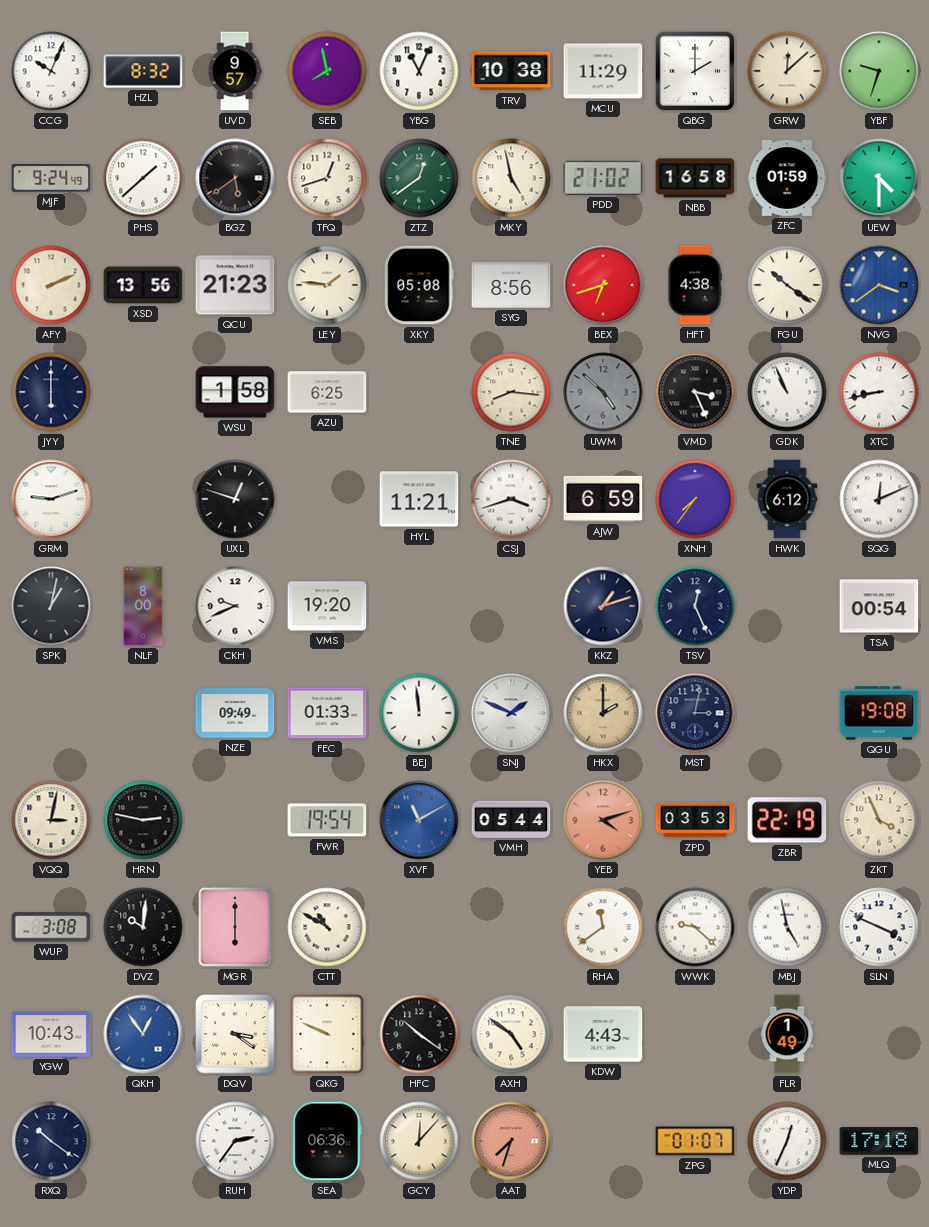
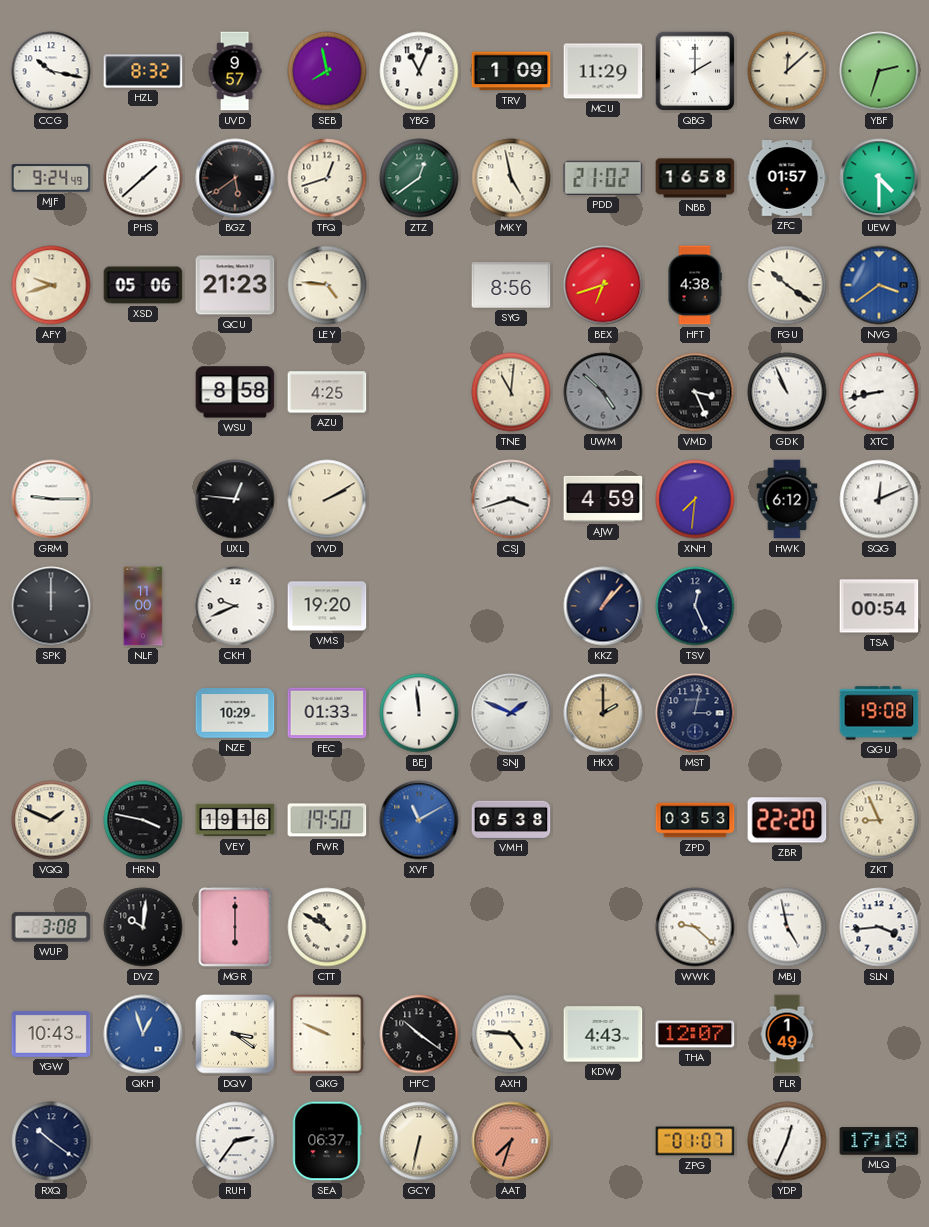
CCG: 10:04 -> 10:17 (51, 71)
TRV: 10:38 -> 1:09 (511, 71)
YBF: 9:33 -> 2:33 (879, 71)
ZFC: 01:59 -> 01:57 (787, 178)
AFY: 2:11 -> 9:42 (51, 285)
XSD: 13:56 -> 05:06 (143, 285)
LEY: 1:46 -> 4:46 (327, 285)
XKY: 05:08 -> none (419, 285)
JYY: 6:00 -> none (51, 392)
WSU: 1:58 -> 8:58 (235, 392)
AZU: 6:25 -> 4:25 (327, 392)
TNE: 8:16 -> 11:01 (511, 392)
GRM: 9:12 -> 9:15 (51, 499)
UXL: 12:48 -> 12:46 (235, 499)
YVD: none -> 2:10 (327, 499)
HYL: 11:21 -> none (419, 499)
AJW: 6:59 -> 4:59 (603, 499)
XNH: 7:36 -> 7:31 (695, 499)
SPK: 1:02 -> 12:00 (51, 606)
NLF: 8:00 -> 11:00 (143, 606)
KKZ: 1:12 -> 1:07 (603, 606)
NZE: 09:49 -> 10:29 (235, 713)
VQQ: 3:02 -> 1:49 (51, 820)
HRN: 2:47 -> 3:47 (143, 820)
VEY: none -> 19:16 (235, 820)
FWR: 19:54 -> 19:50 (327, 820)
VMH: 05:44 -> 05:38 (511, 819)
YEB: 4:12 -> none (603, 820)
ZBR: 22:19 -> 22:20 (787, 820)
ZKT: 3:56 -> 8:56 (879, 820)
RHA: 11:39 -> none (603, 927)
SLN: 3:49 -> 3:44 (879, 927)
QKH: 12:54 -> 12:57 (143, 1034)
AXH: 4:51 -> 4:46 (511, 1034)
THA: none -> 12:07 (695, 1034)
SEA: 06:36 -> 06:37 (327, 1141)
GCY: 12:07 -> 6:32 (419, 1141)
